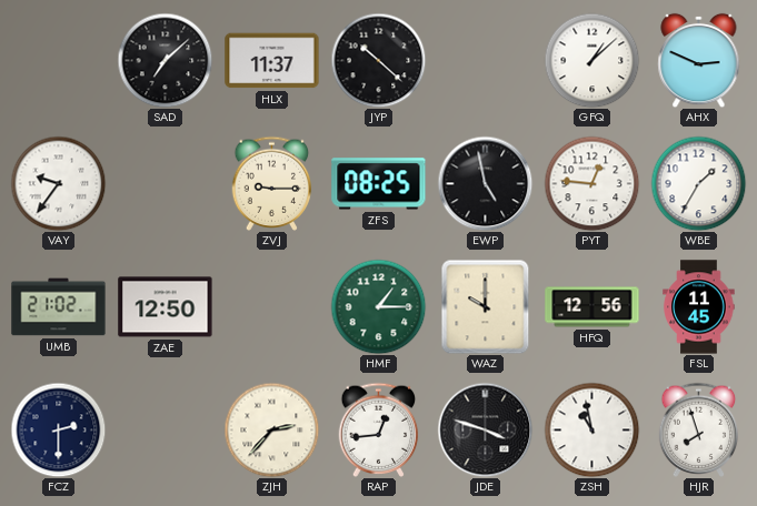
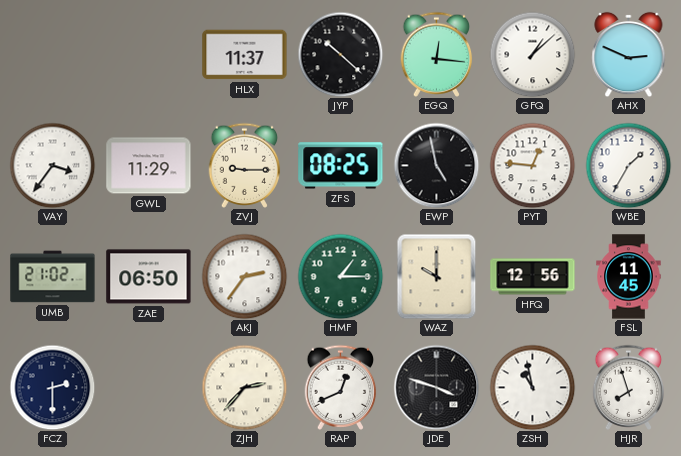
SAD: 7:08 -> none (165, 60)
EGQ: none -> 12:16 (437, 54)
VAY: 9:36 -> 3:36 (52, 165)
GWL: none -> 11:29 (149, 166)
ZAE: 12:50 -> 06:50 (149, 277)
AKJ: none -> 2:36 (244, 276)
RAP: 12:44 -> 12:41 (341, 387)
